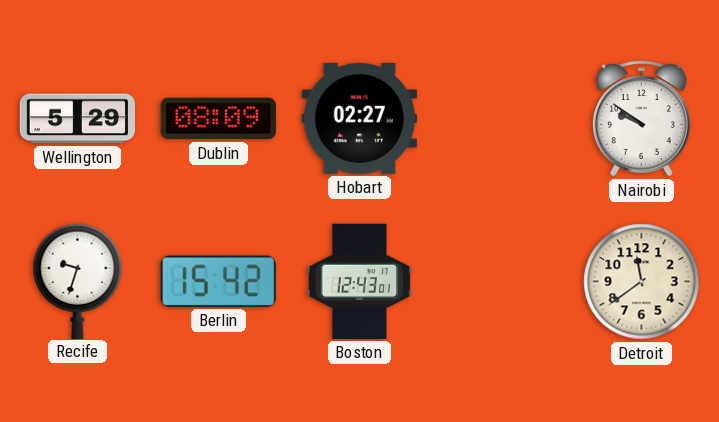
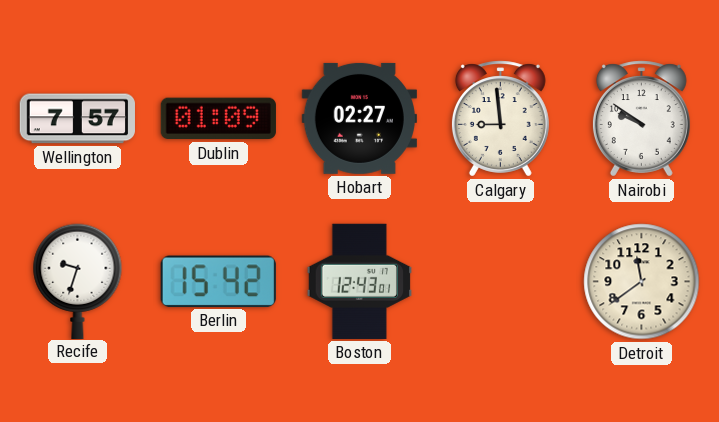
Wellington: 5:29 -> 7:57 (77, 119)
Dublin: 08:09 -> 01:09 (218, 119)
Calgary: none -> 8:59 (500, 119)
